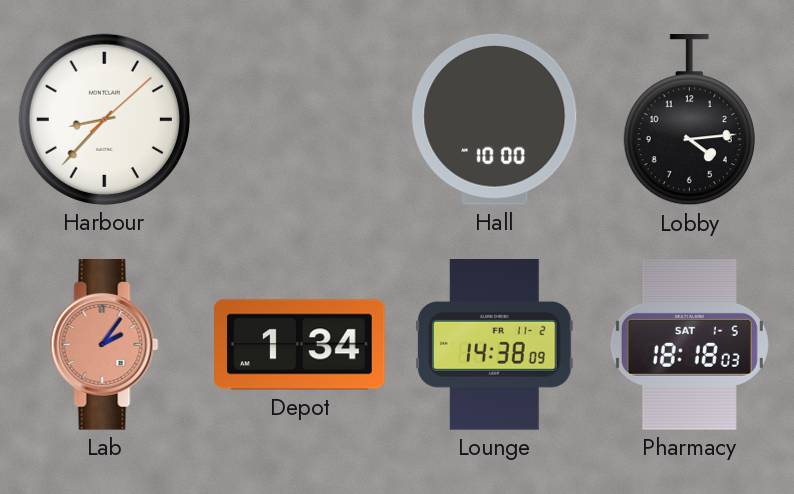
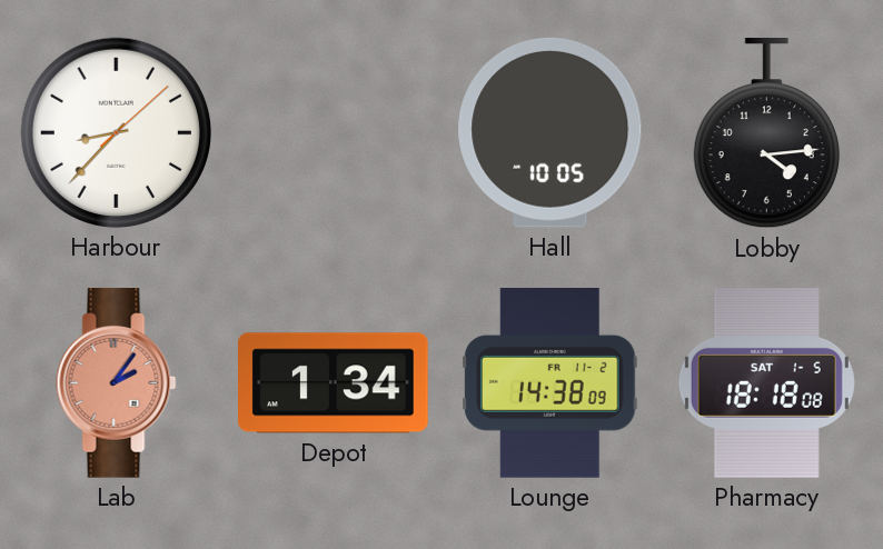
Hall: 10:00 -> 10:05 (550, 132)
Pharmacy: 18:18:03 -> 18:18:08 (766, 383)
